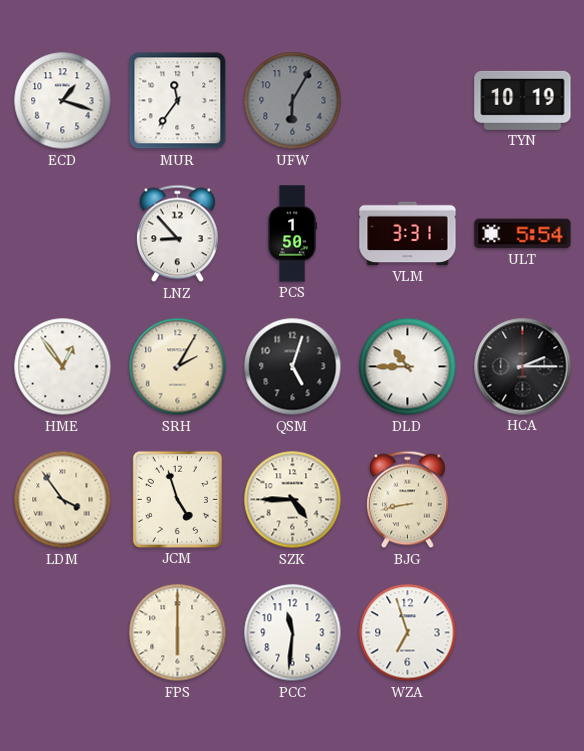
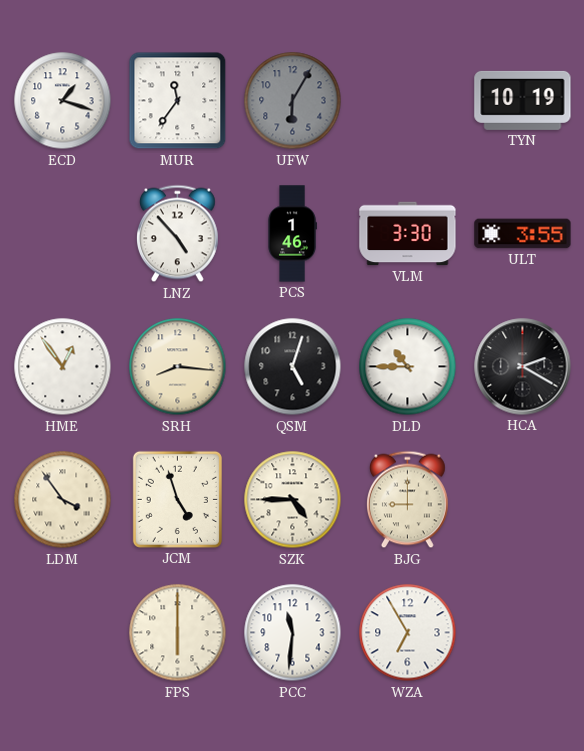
LNZ: 8:53 -> 4:53 (178, 234)
PCS: 1:50 -> 1:46 (292, 234)
VLM: 3:31 -> 3:30 (408, 234)
ULT: 5:54 -> 3:55 (523, 234)
SRH: 2:05 -> 8:16 (178, 367)
HCA: 2:15 -> 2:20 (523, 367)
BJG: 8:43 -> 9:00 (408, 500)
WZA: 6:57 -> 6:55 (408, 633)
